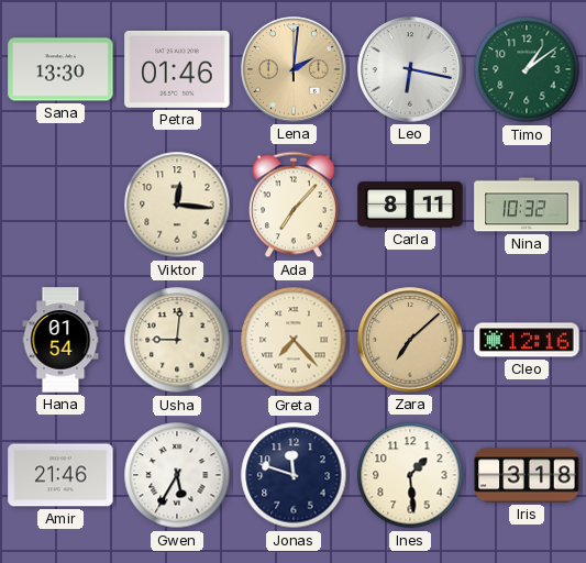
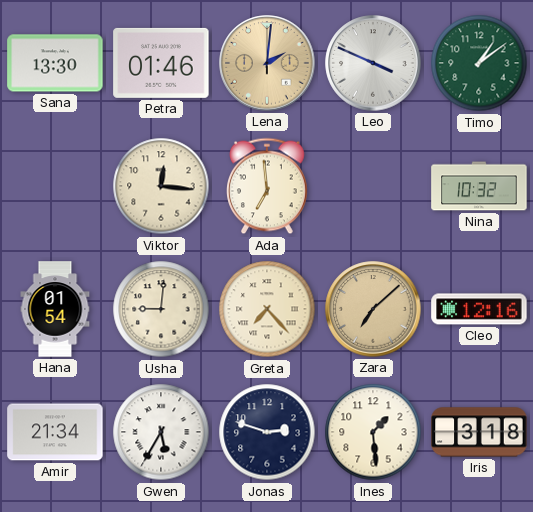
Leo: 6:17 -> 3:49 (373, 63)
Ada: 7:07 -> 6:59 (268, 186)
Carla: 8:11 -> none (410, 205)
Amir: 21:46 -> 21:34 (55, 432)
Jonas: 11:48 -> 2:48 (267, 432)
